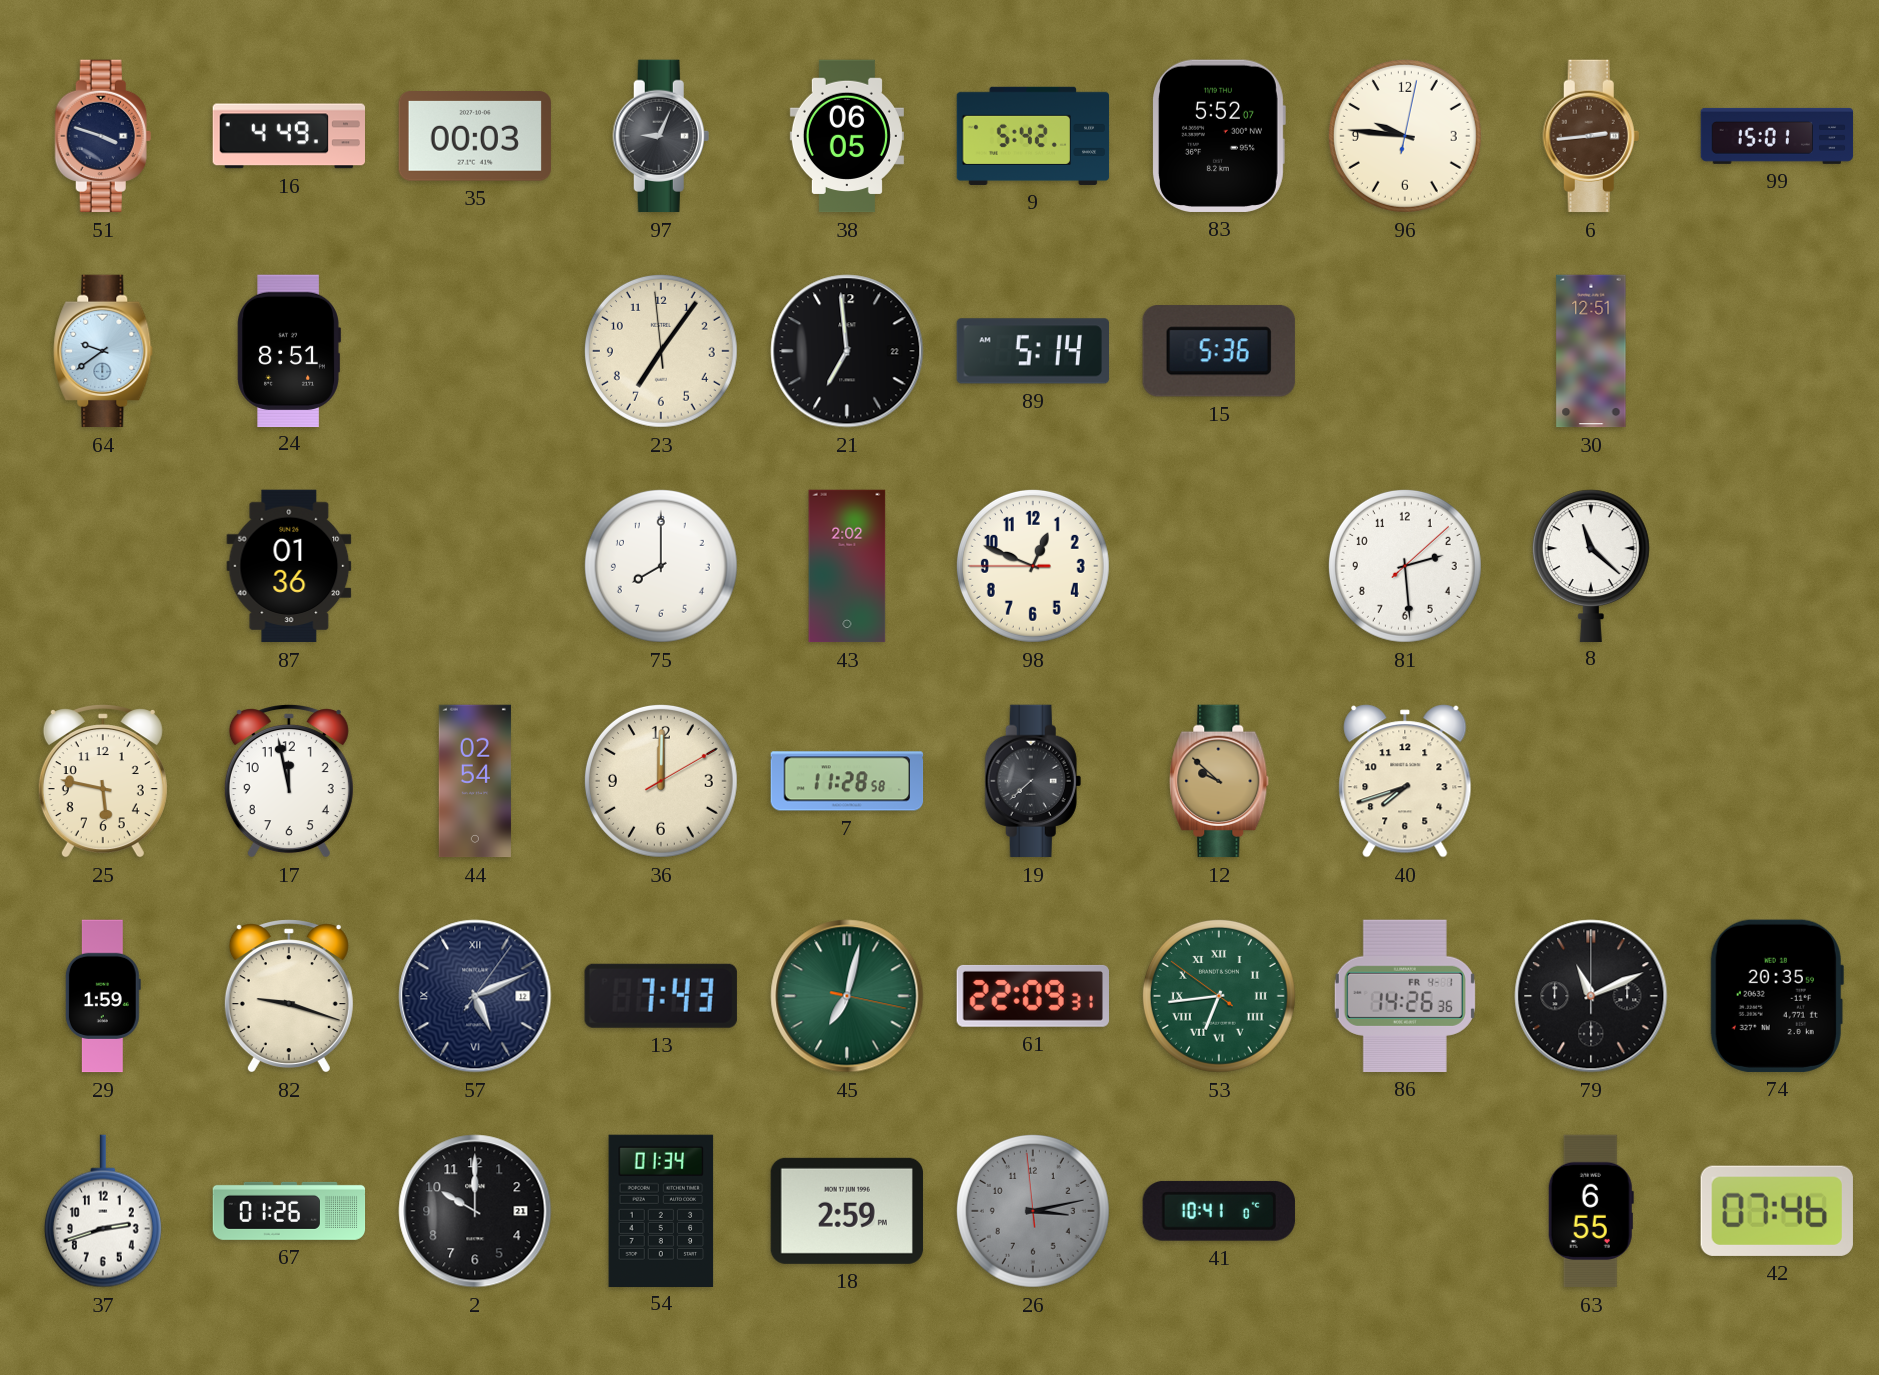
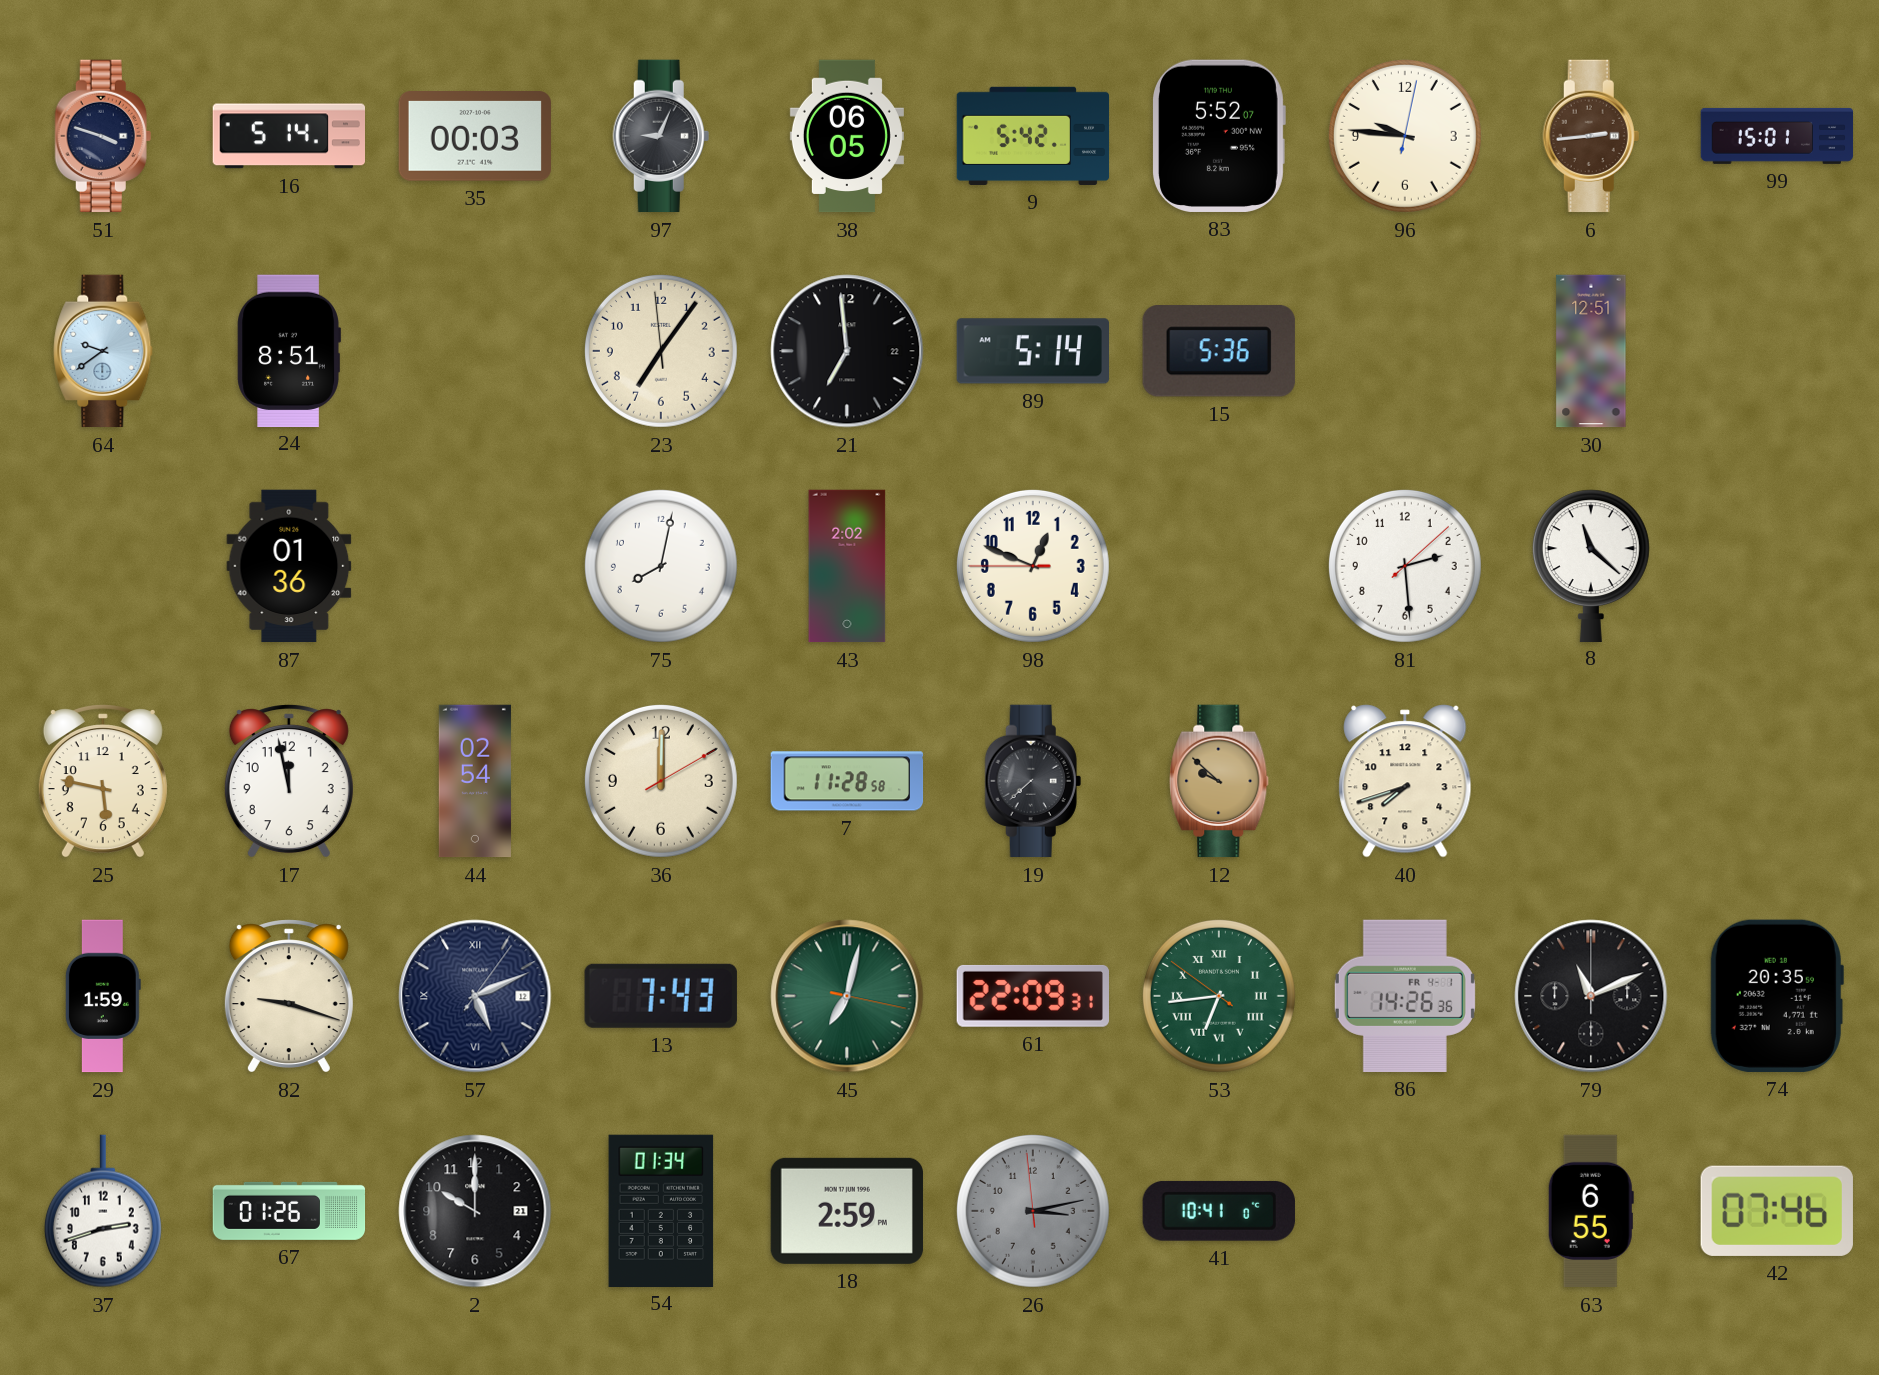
16: 4:49 -> 5:14 (288, 136)
75: 8:00 -> 8:02 (661, 566)
